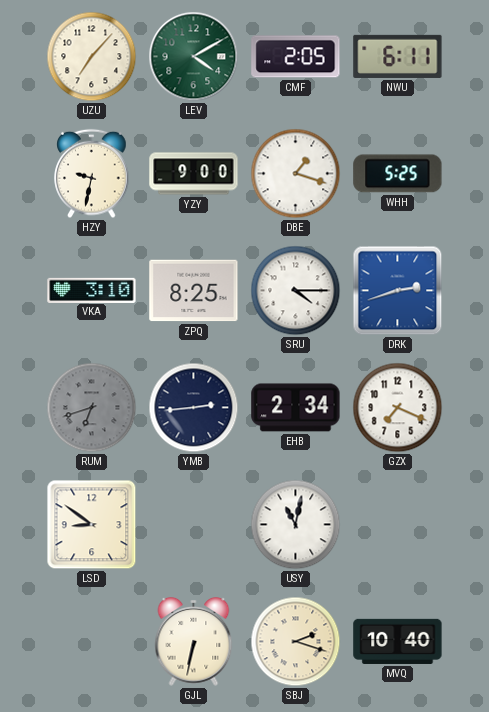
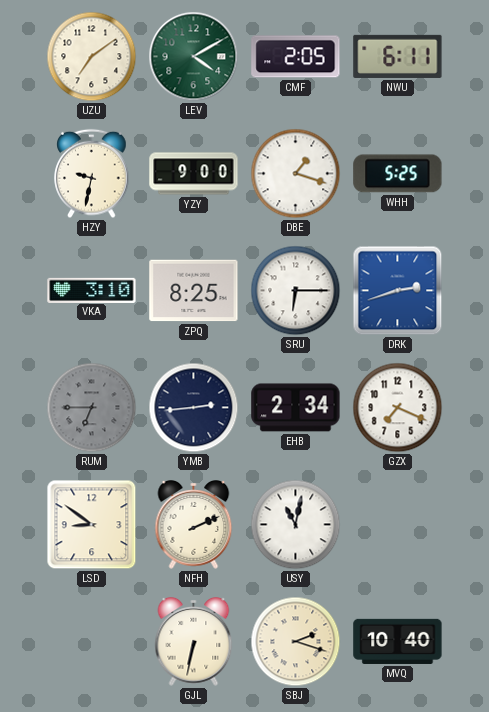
UZU: 7:07 -> 7:09 (92, 57)
SRU: 4:15 -> 6:15 (296, 291)
RUM: 6:42 -> 6:45 (92, 408)
NFH: none -> 2:11 (194, 525)
